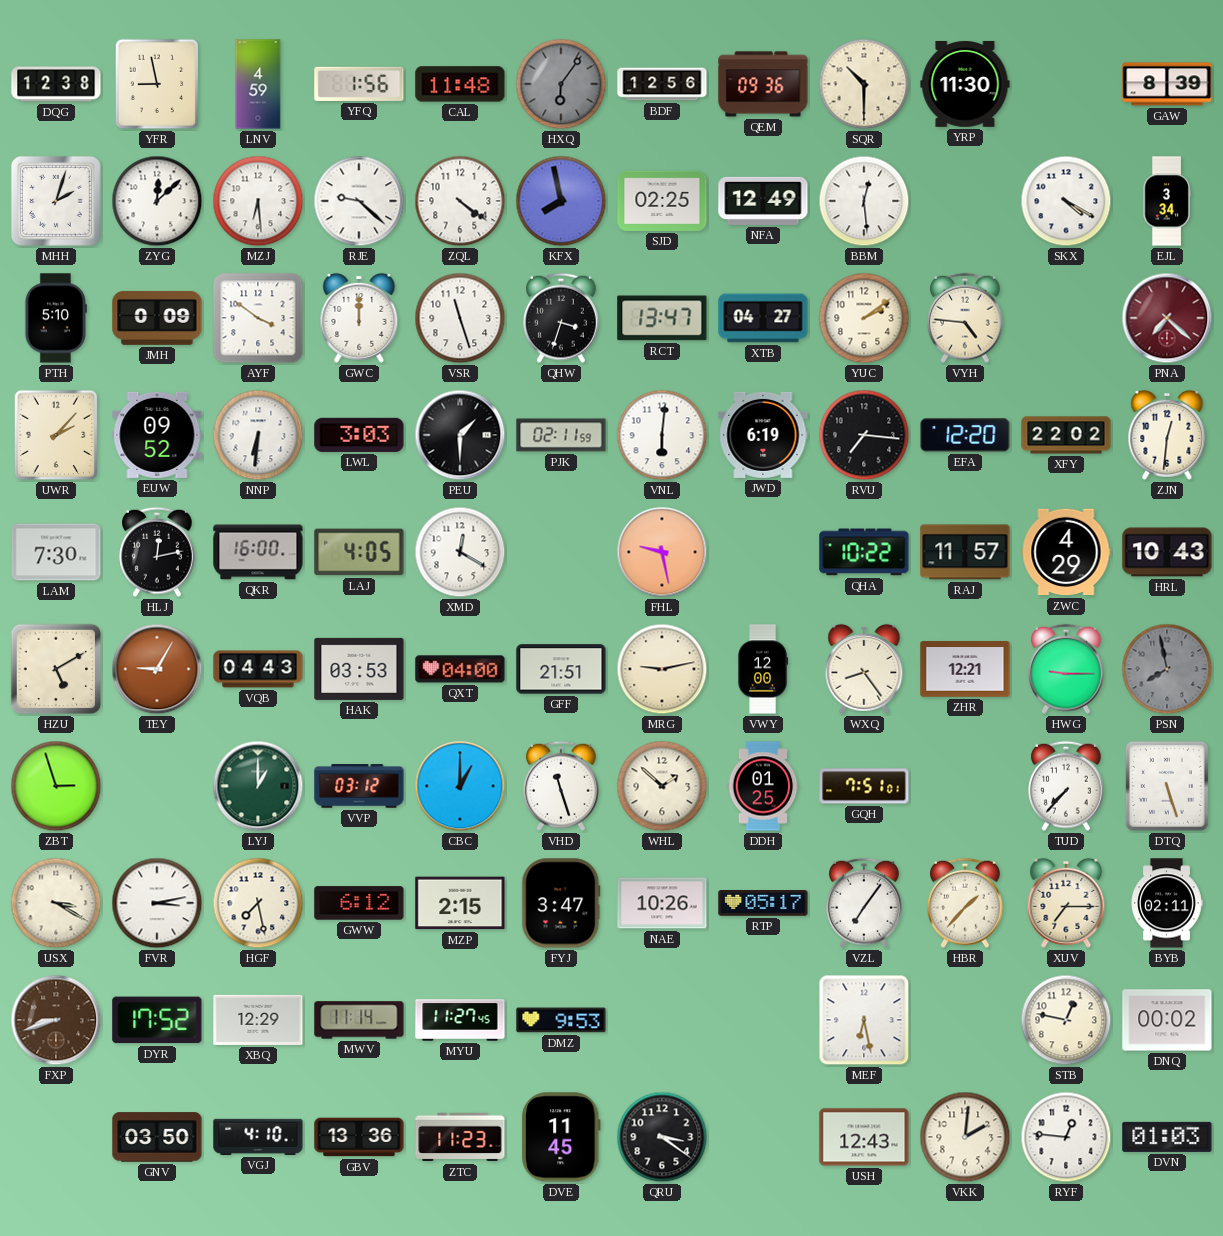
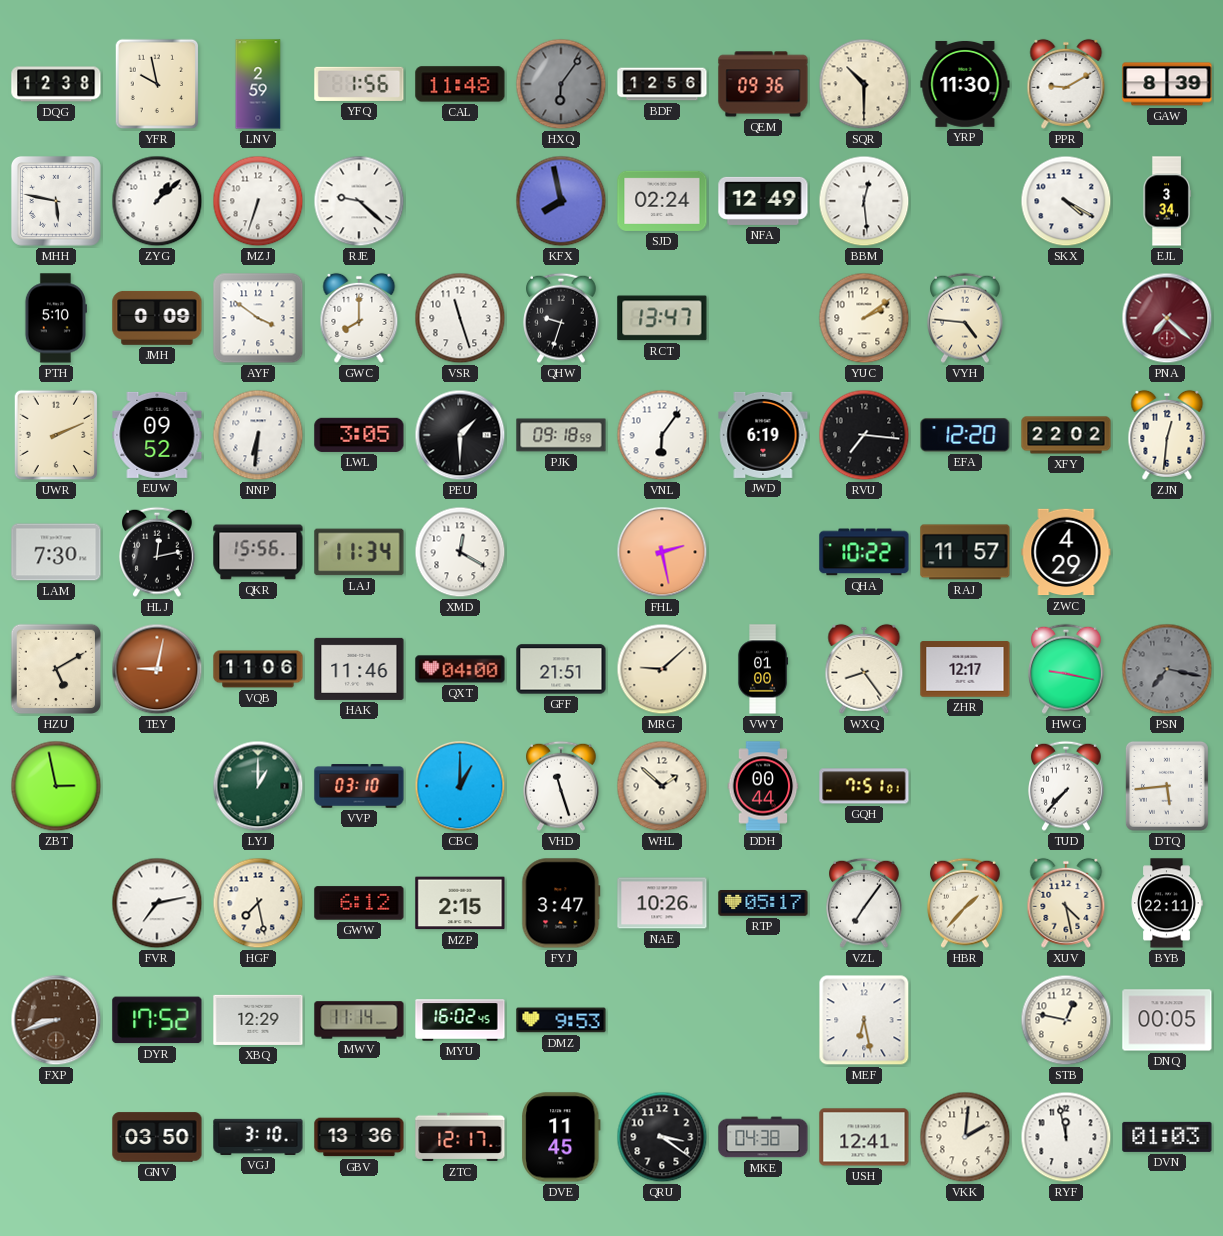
YFR: 8:58 -> 9:58 (157, 84)
LNV: 4:59 -> 2:59 (258, 84)
PPR: none -> 9:10 (1066, 84)
MHH: 2:03 -> 5:47 (56, 201)
ZYG: 12:08 -> 1:08 (157, 201)
MZJ: 6:29 -> 6:33 (258, 201)
ZQL: 4:21 -> none (460, 201)
SJD: 02:25 -> 02:24 (662, 201)
GWC: 12:00 -> 8:00 (359, 318)
QHW: 3:33 -> 9:33 (562, 318)
XTB: 04:27 -> none (763, 318)
UWR: 2:07 -> 2:11 (56, 435)
LWL: 3:03 -> 3:05 (359, 435)
PJK: 02:11 -> 09:18 (561, 435)
VNL: 6:01 -> 6:06 (662, 435)
QKR: 16:00 -> 15:56 (258, 552)
LAJ: 4:05 -> 11:34 (359, 552)
FHL: 9:28 -> 2:28 (662, 552)
HRL: 10:43 -> none (1167, 552)
TEY: 9:05 -> 9:02 (157, 669)
VQB: 04:43 -> 11:06 (258, 669)
HAK: 03:53 -> 11:46 (359, 669)
MRG: 9:13 -> 9:08 (662, 669)
VWY: 12:00 -> 01:00 (763, 669)
ZHR: 12:21 -> 12:17 (965, 669)
HWG: 9:15 -> 9:17 (1067, 669)
PSN: 7:58 -> 7:17 (1167, 669)
ZBT: 2:57 -> 2:58 (56, 786)
VVP: 03:12 -> 03:10 (359, 786)
DDH: 01:25 -> 00:44 (763, 786)
DTQ: 5:27 -> 5:44 (1167, 786)
USX: 3:20 -> none (56, 903)
FVR: 3:13 -> 7:13 (157, 903)
XUV: 7:15 -> 4:28 (1066, 903)
BYB: 02:11 -> 22:11 (1167, 903)
MYU: 11:27 -> 16:02 (460, 1020)
DNQ: 00:02 -> 00:05 (1167, 1020)
VGJ: 4:10 -> 3:10 (258, 1137)
ZTC: 11:23 -> 12:17 (460, 1137)
MKE: none -> 04:38 (763, 1137)
USH: 12:43 -> 12:41 (864, 1137)
RYF: 12:46 -> 11:58 (1066, 1137)
